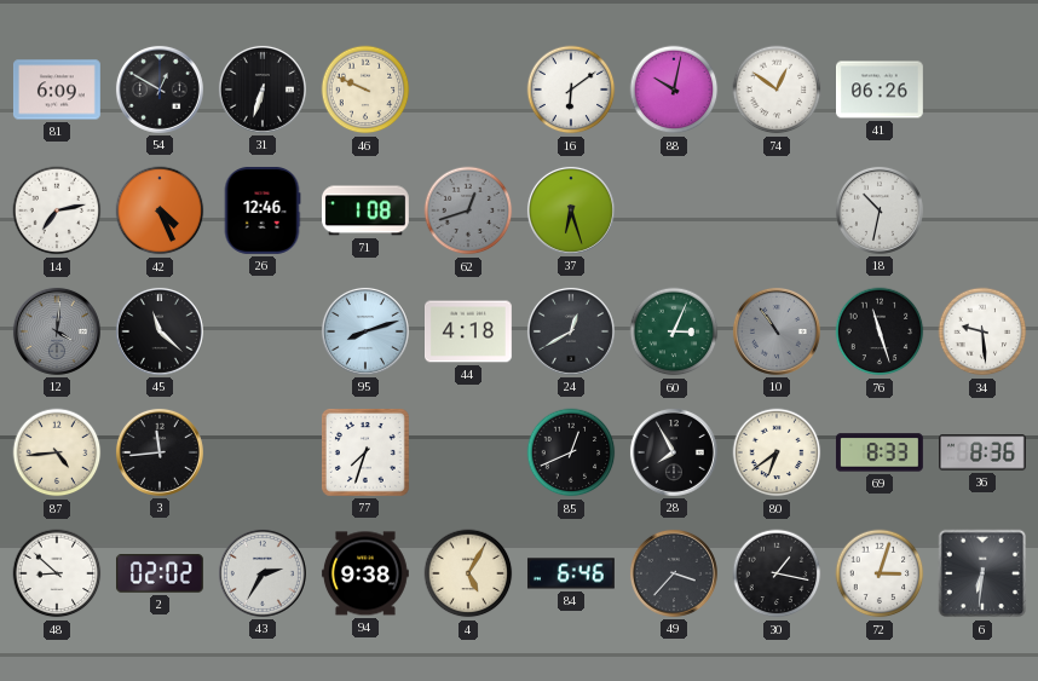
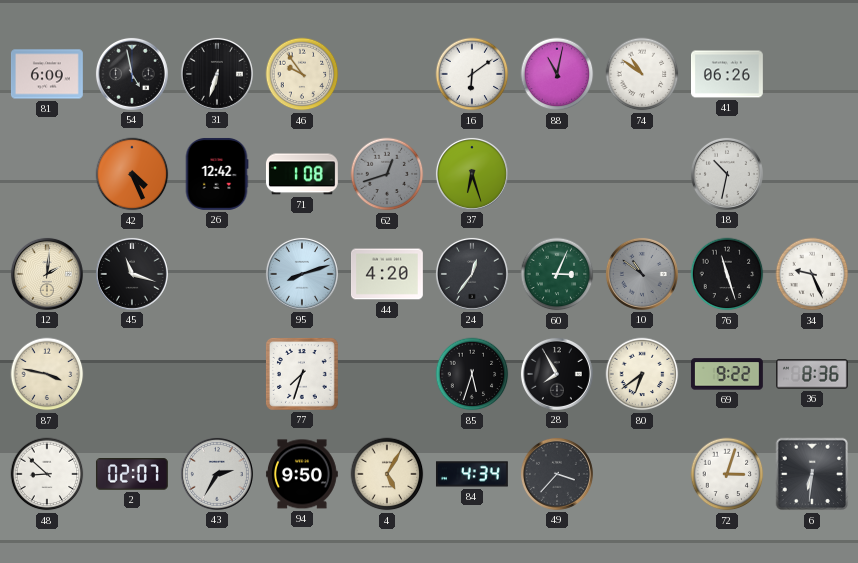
54: 12:50 -> 4:58 (132, 74)
46: 9:49 -> 9:54 (302, 74)
88: 10:02 -> 11:02 (557, 74)
74: 12:51 -> 10:51 (642, 74)
14: 7:13 -> none (57, 210)
26: 12:46 -> 12:42 (217, 174)
12: 4:01 -> 2:01 (47, 274)
12 dial: grey -> cream (47, 274)
45: 11:22 -> 11:18 (132, 274)
44: 4:18 -> 4:20 (388, 274)
24: 12:40 -> 12:36 (472, 274)
10: 10:54 -> 10:51 (642, 274)
34: 9:29 -> 9:26 (812, 274)
87: 4:44 -> 3:47 (47, 374)
3: 11:44 -> none (160, 452)
85: 12:41 -> 5:33 (472, 374)
69: 8:33 -> 9:22 (727, 374)
2: 02:02 -> 02:07 (132, 474)
94: 9:38 -> 9:50 (302, 474)
84: 6:46 -> 4:34 (472, 474)
30: 1:17 -> none (777, 573)
